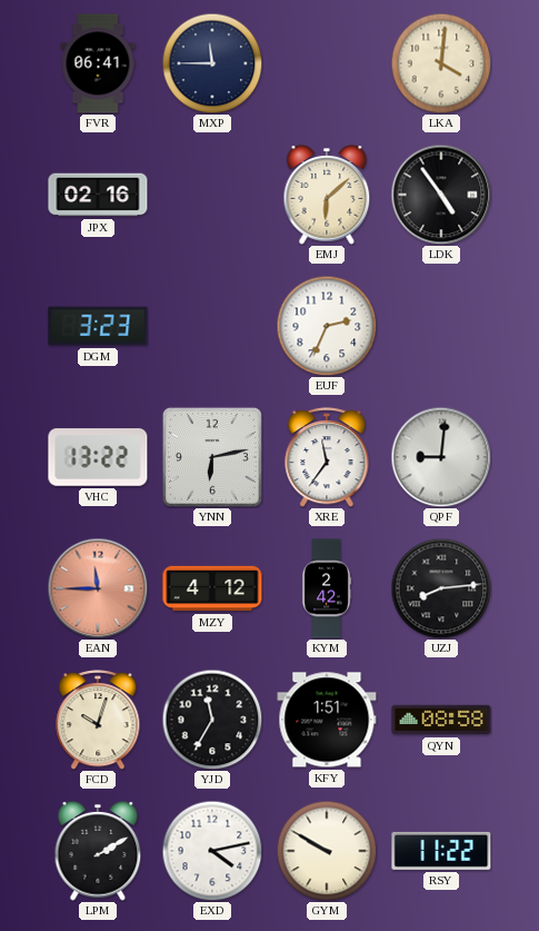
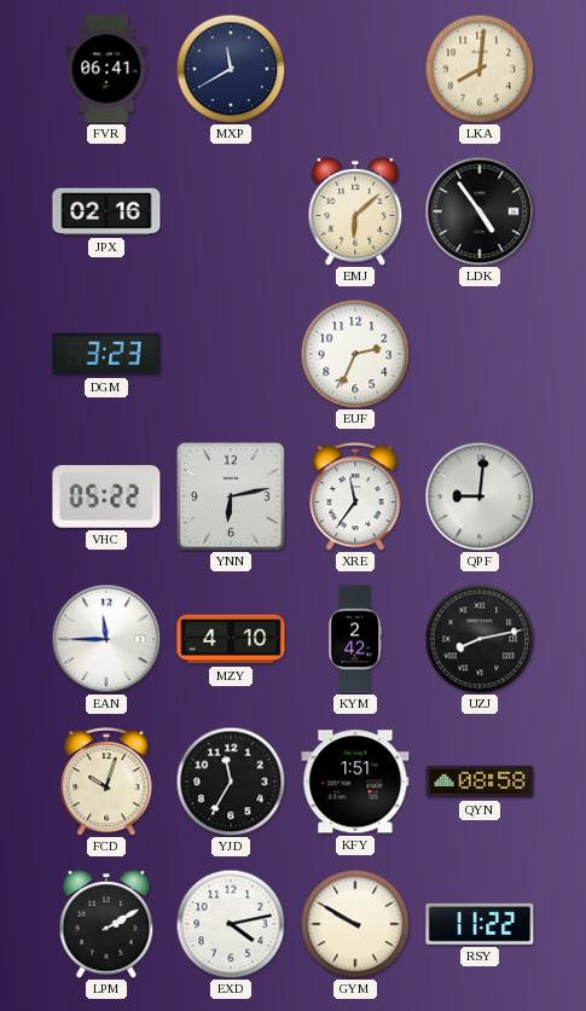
MXP: 11:45 -> 11:40 (231, 69)
LKA: 4:01 -> 8:01 (480, 69)
VHC: 13:22 -> 05:22 (106, 496)
EAN dial: salmon -> white (106, 639)
MZY: 4:12 -> 4:10 (231, 639)
UZJ: 8:14 -> 8:13 (480, 639)
